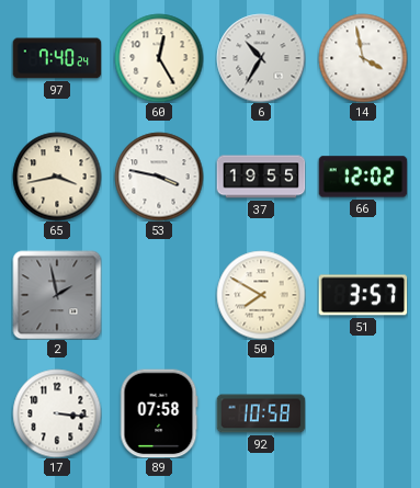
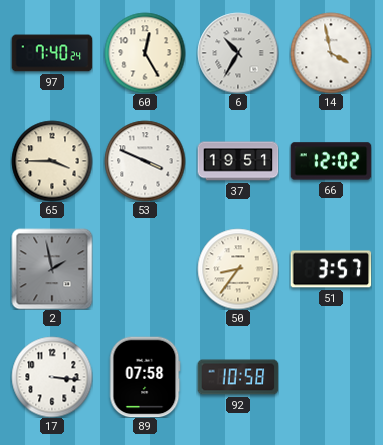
65: 3:43 -> 3:45 (52, 161)
53: 3:47 -> 3:49 (145, 161)
37: 19:55 -> 19:51 (238, 161)
50: 7:50 -> 8:36 (238, 269)
